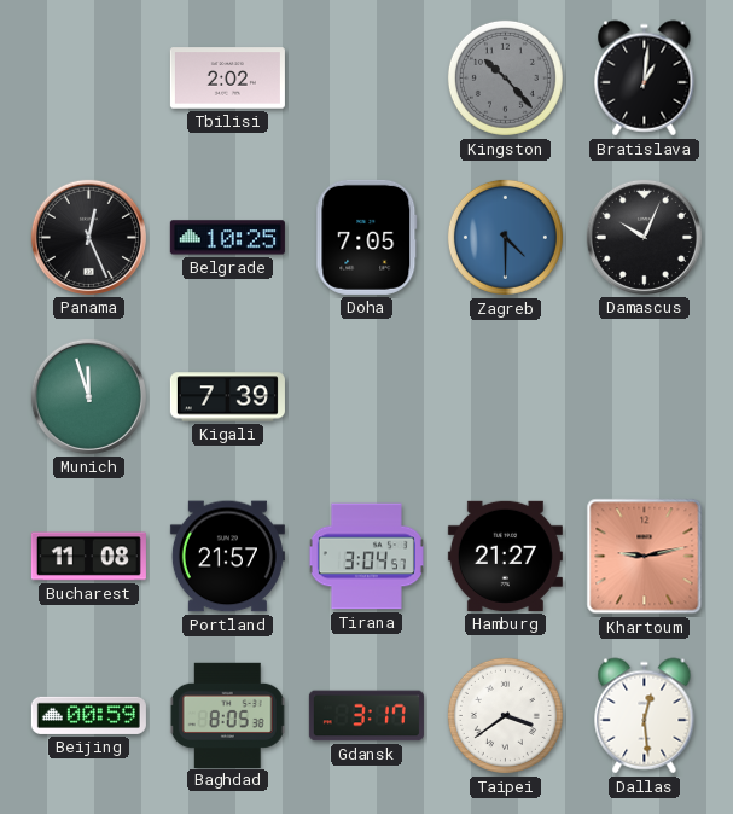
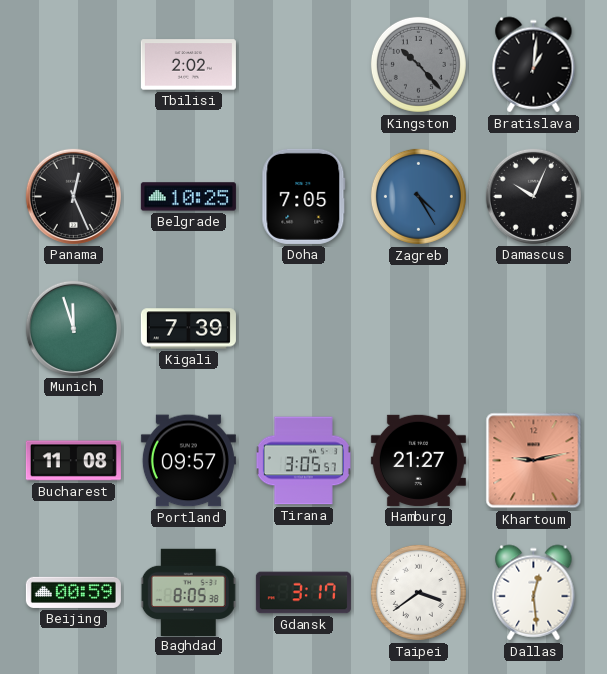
Zagreb: 4:30 -> 4:25 (418, 196)
Portland: 21:57 -> 09:57 (188, 461)
Tirana: 3:04 -> 3:05 (303, 461)
